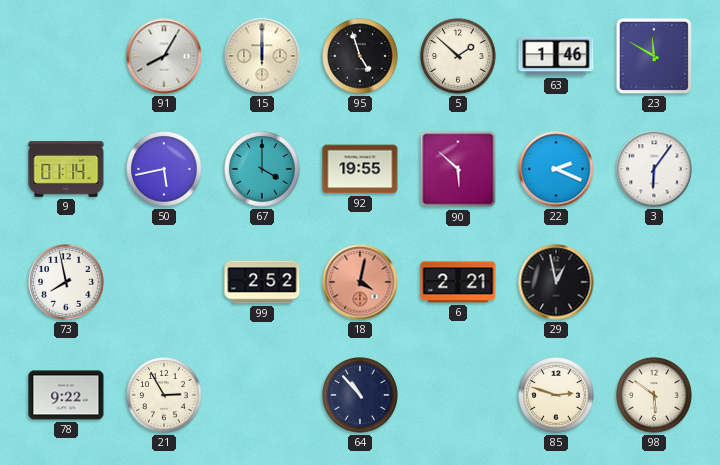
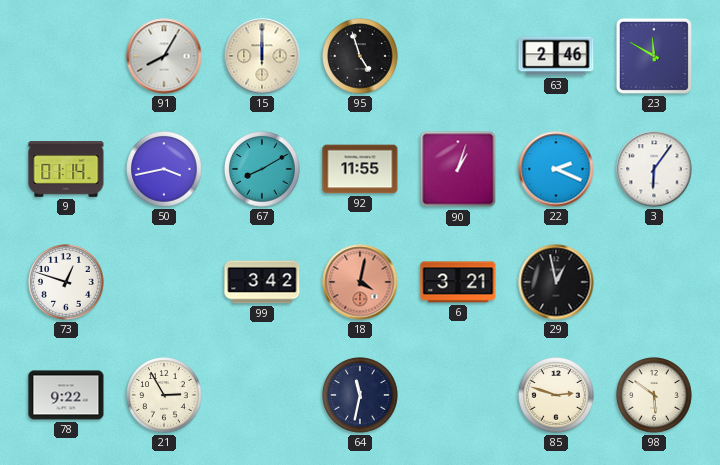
5: 1:52 -> none (458, 56)
63: 1:46 -> 2:46 (556, 56)
50: 5:43 -> 3:43 (164, 169)
67: 4:00 -> 8:10 (262, 169)
92: 19:55 -> 11:55 (360, 169)
90: 5:52 -> 1:03 (458, 169)
73: 7:58 -> 12:48 (66, 282)
99: 2:52 -> 3:42 (262, 282)
6: 2:21 -> 3:21 (458, 282)
64: 10:53 -> 11:32 (360, 395)
